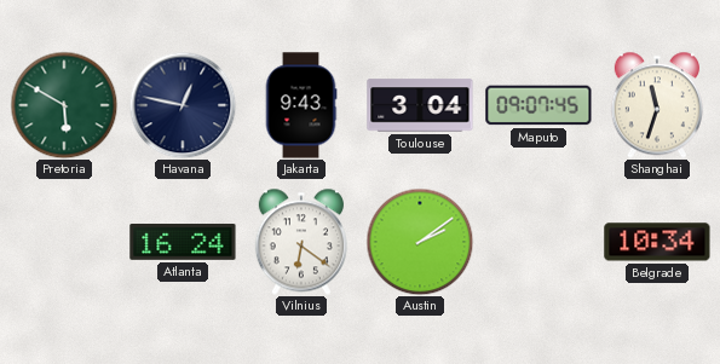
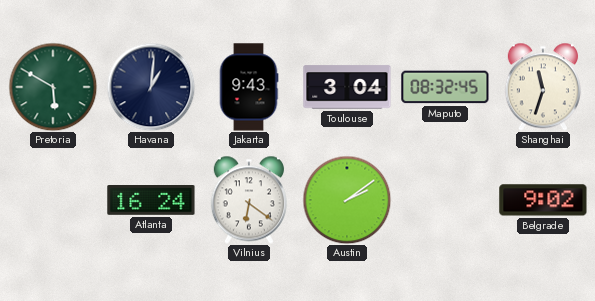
Havana: 12:47 -> 1:01 (151, 87)
Maputo: 09:07 -> 08:32 (445, 87)
Belgrade: 10:34 -> 9:02 (543, 200)
